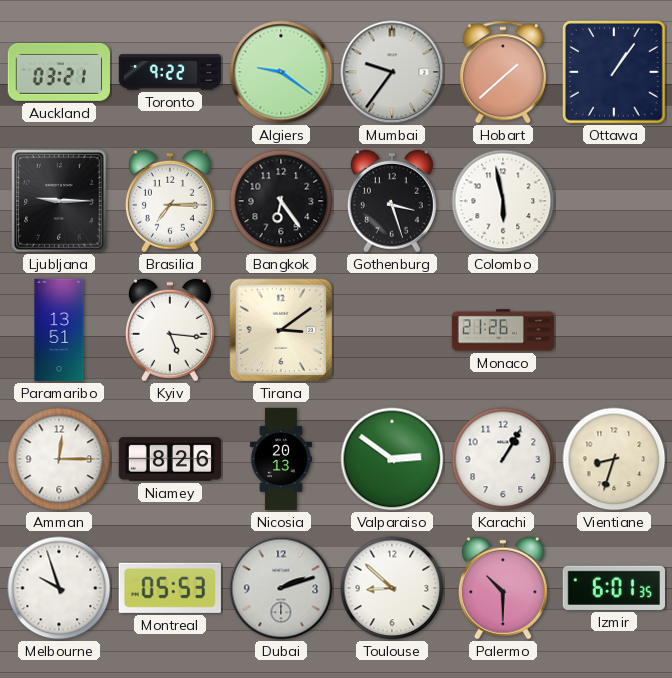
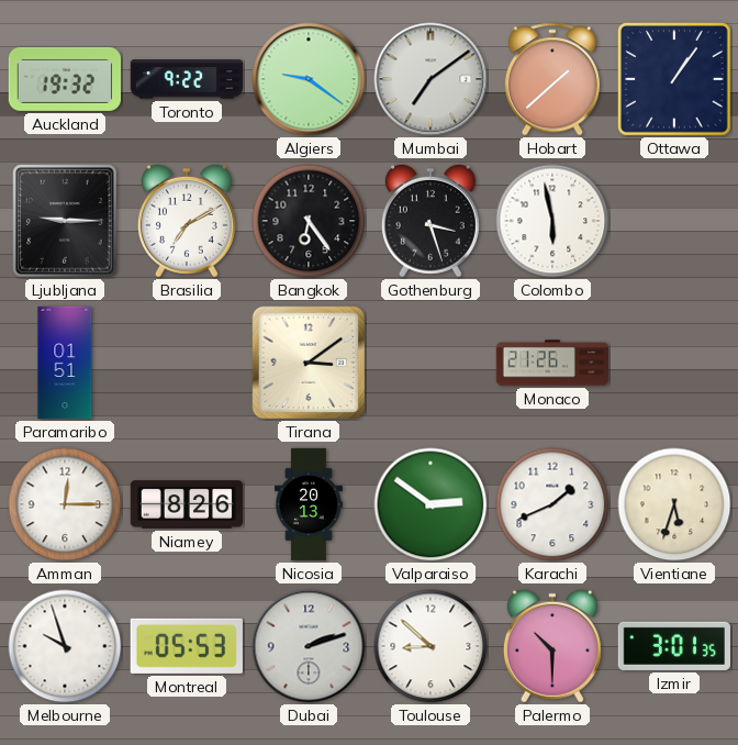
Auckland: 03:21 -> 19:32 (64, 79)
Mumbai: 9:36 -> 7:09 (431, 79)
Brasilia: 7:15 -> 7:10 (187, 221)
Paramaribo: 13:51 -> 01:51 (65, 363)
Kyiv: 5:16 -> none (170, 330)
Karachi: 1:05 -> 1:41 (552, 504)
Vientiane: 8:33 -> 5:33 (674, 504)
Izmir: 6:01 -> 3:01 (673, 646)
